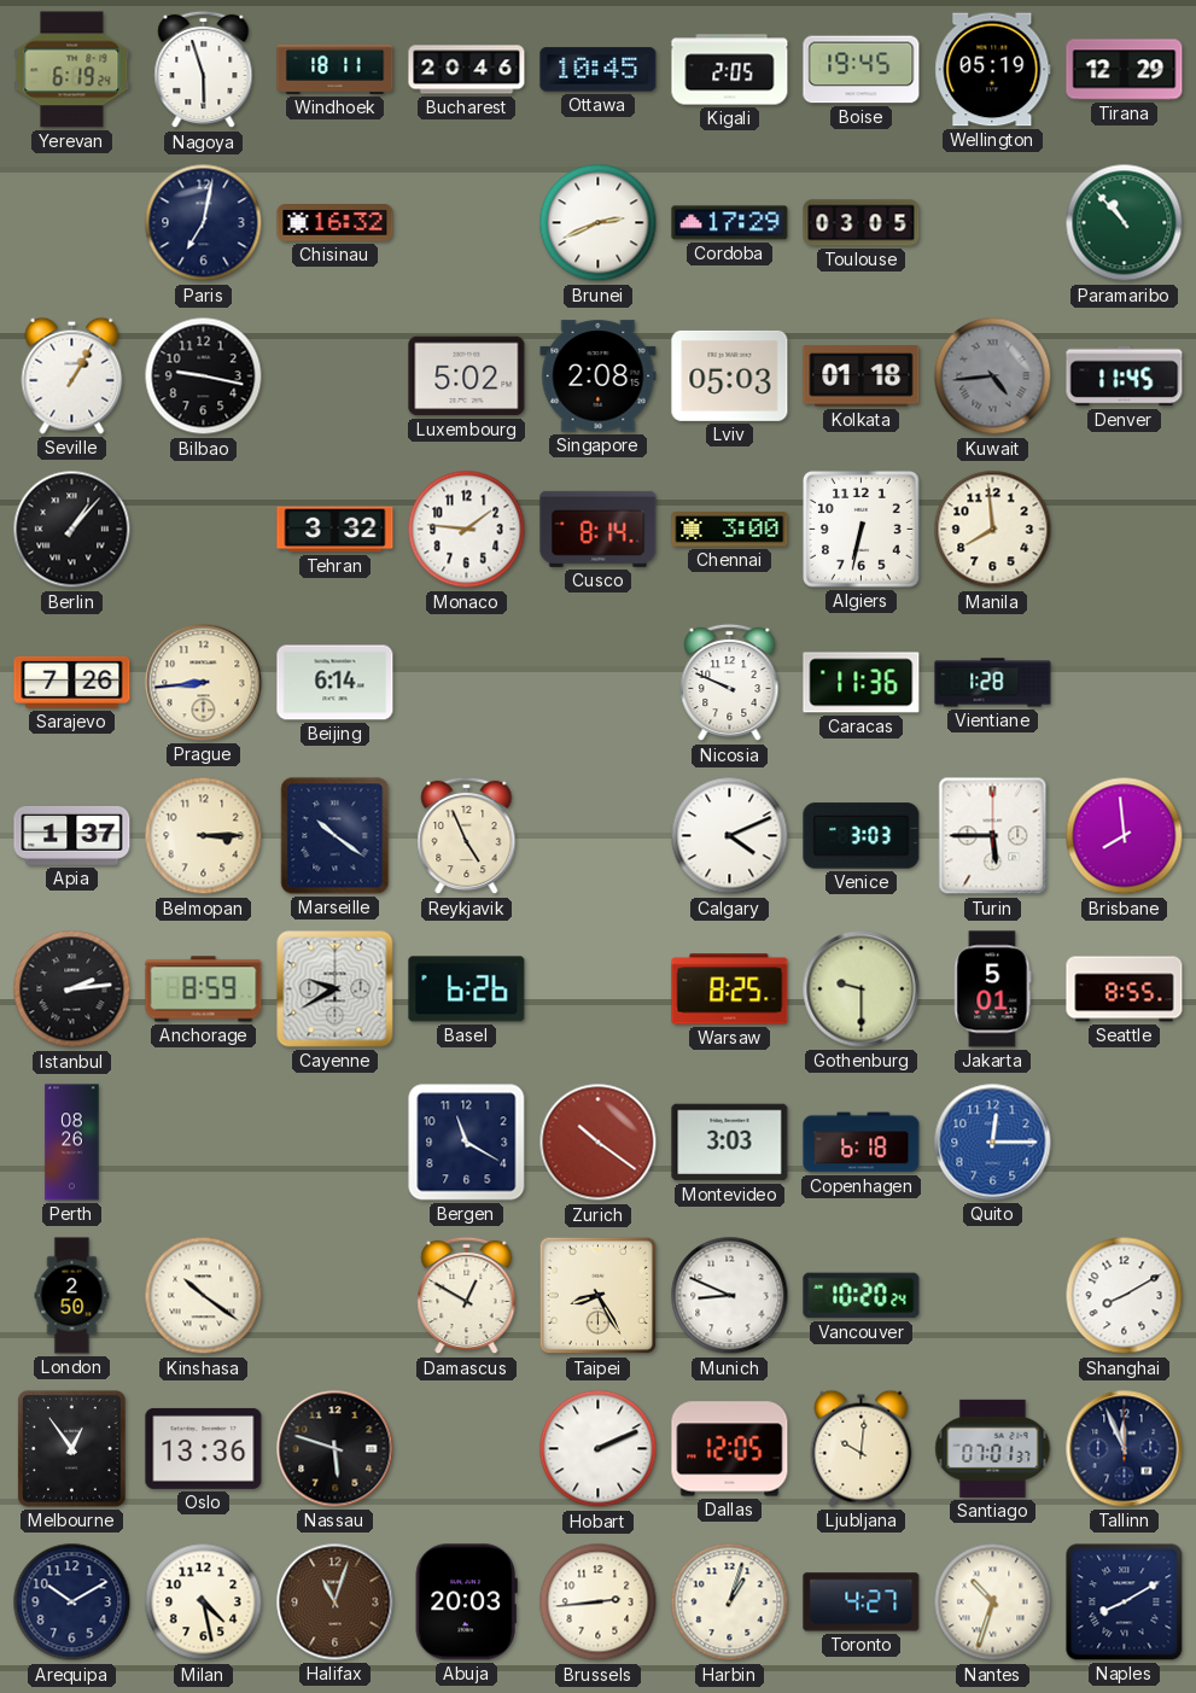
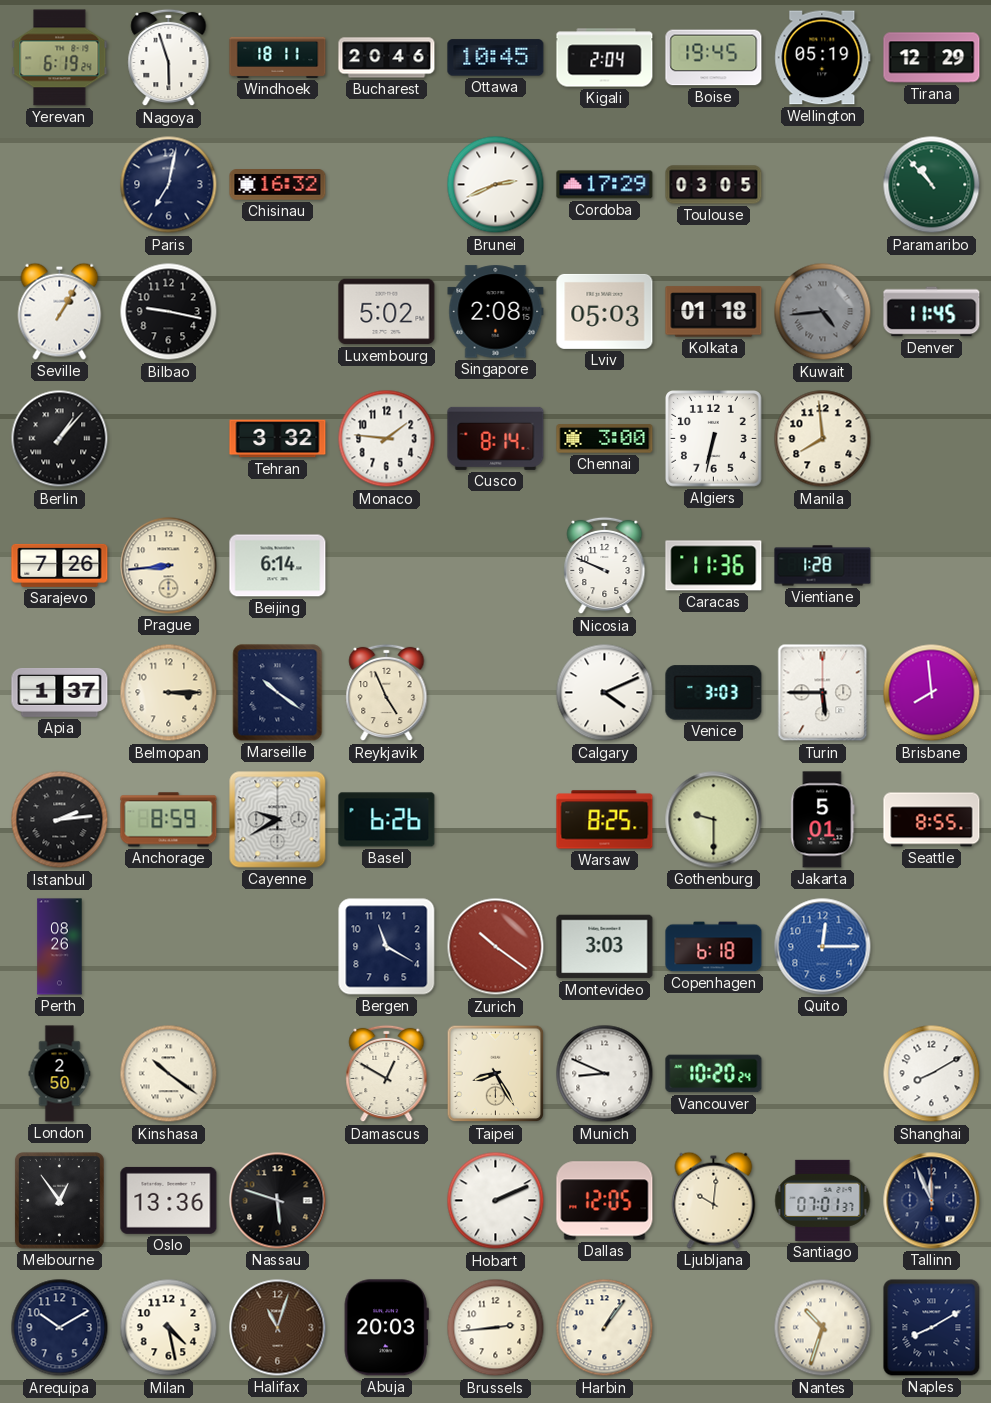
Kigali: 2:05 -> 2:04 (605, 58)
Harbin: 1:03 -> 1:06 (605, 1328)
Toronto: 4:27 -> none (862, 1602)
